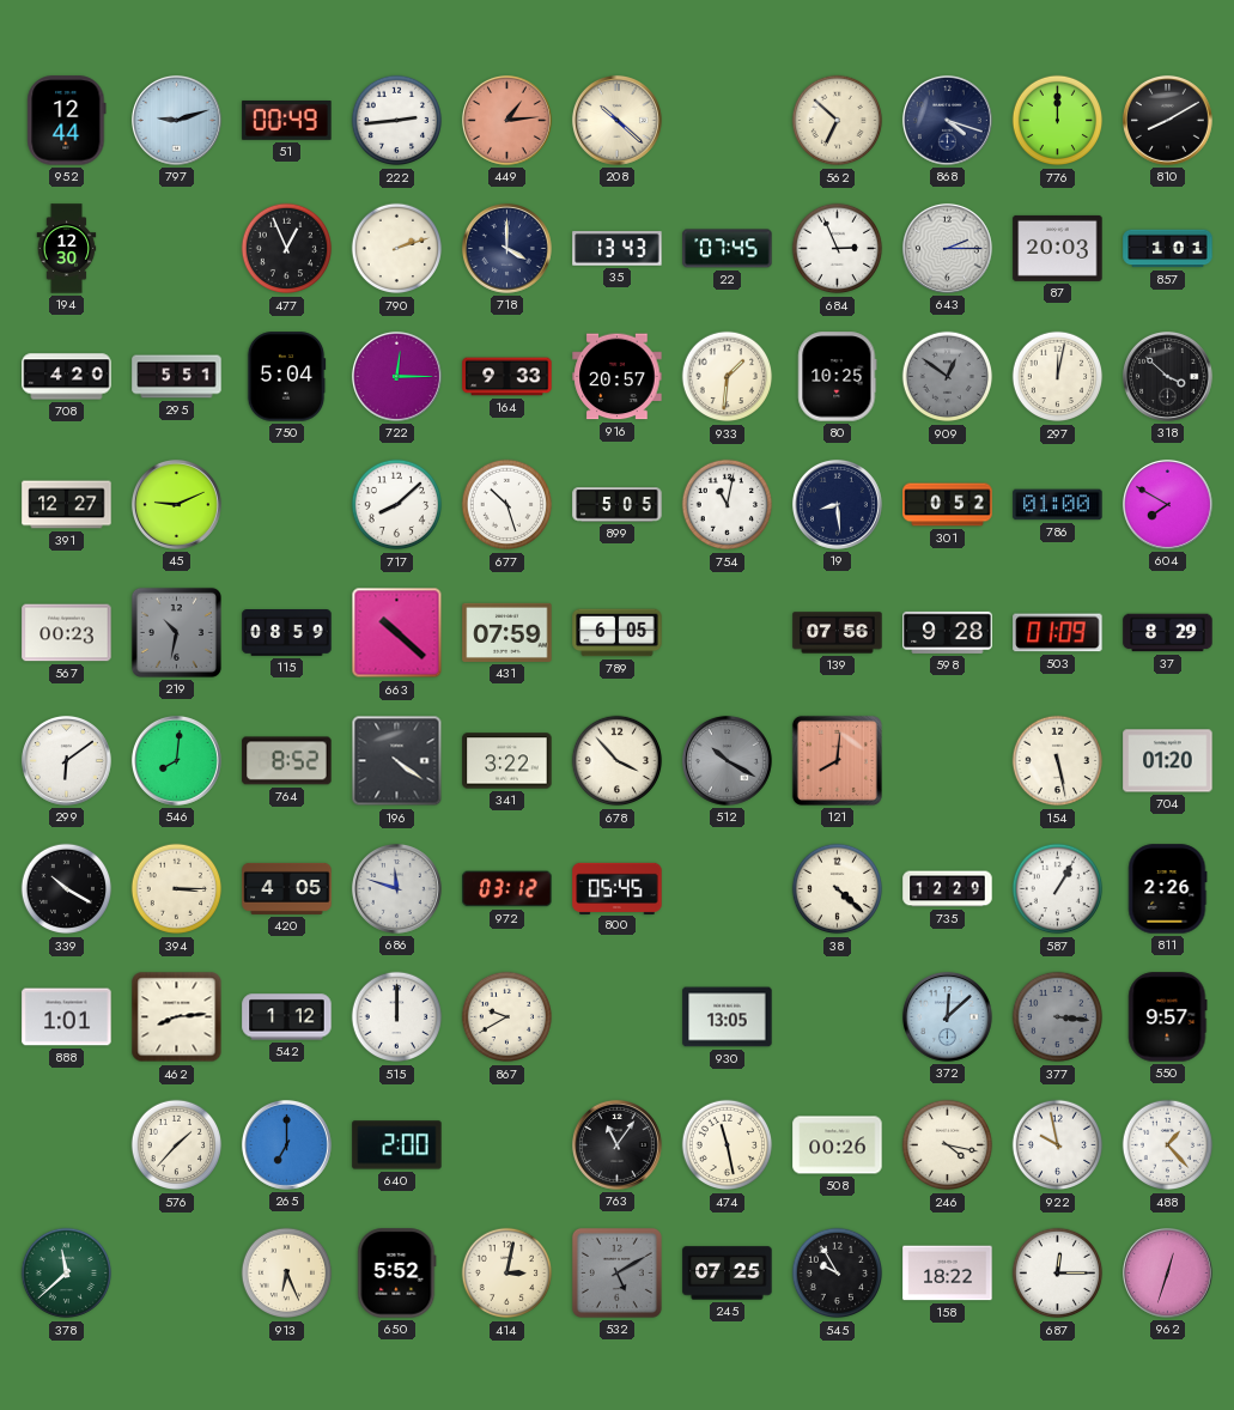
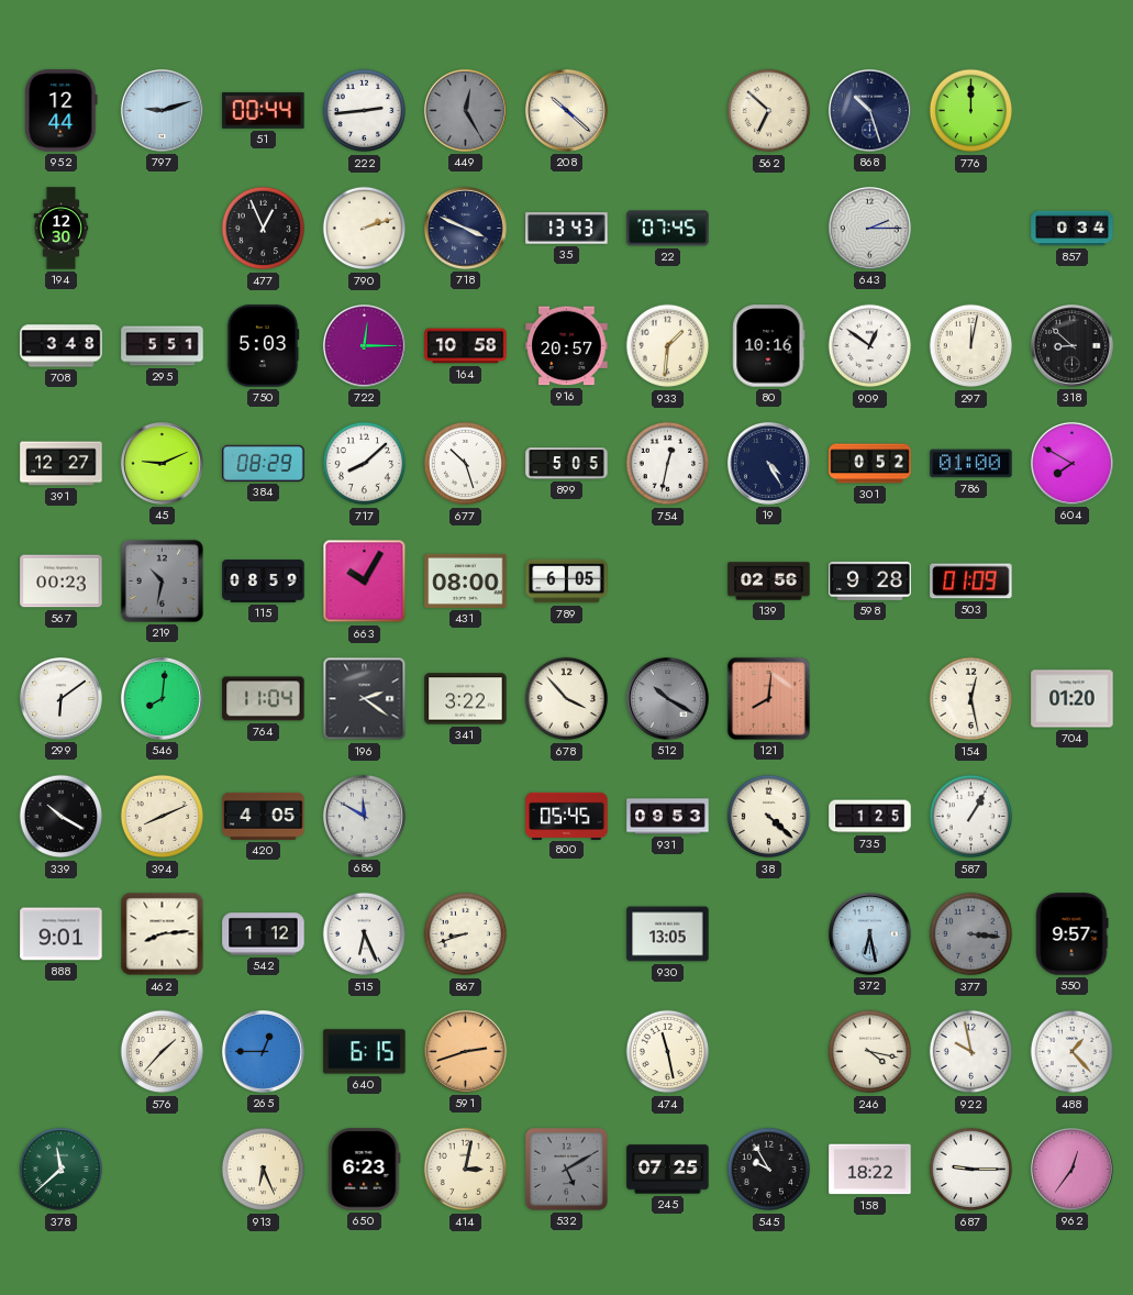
51: 00:49 -> 00:44 (264, 110)
449: 1:14 -> 12:25 (465, 110)
449 dial: salmon -> grey (465, 110)
868: 4:18 -> 10:27 (869, 110)
810: 8:10 -> none (1167, 120)
718: 4:00 -> 3:49 (465, 228)
684: 2:56 -> none (838, 249)
87: 20:03 -> none (1058, 248)
857: 1:01 -> 0:34 (1073, 229)
708: 4:20 -> 3:48 (62, 346)
750: 5:04 -> 5:03 (263, 346)
164: 9:33 -> 10:58 (466, 346)
80: 10:25 -> 10:16 (769, 346)
909 dial: grey -> white (870, 346)
318: 3:52 -> 8:52 (1071, 345)
384: none -> 08:29 (264, 463)
754: 11:02 -> 12:32 (668, 464)
19: 8:29 -> 4:25 (768, 463)
663: 10:22 -> 10:05 (365, 582)
431: 07:59 -> 08:00 (466, 580)
139: 07:56 -> 02:56 (769, 582)
37: 8:29 -> none (1168, 633)
764: 8:52 -> 11:04 (264, 699)
196: 4:21 -> 2:21 (365, 699)
154: 5:28 -> 12:28 (971, 699)
394: 3:15 -> 8:11 (163, 817)
686: 11:48 -> 11:50 (364, 816)
972: 03:12 -> none (507, 889)
931: none -> 09:53 (668, 817)
735: 12:29 -> 1:25 (870, 817)
811: 2:26 -> none (1167, 889)
888: 1:01 -> 9:01 (62, 934)
515: 12:00 -> 6:26 (365, 934)
867: 9:40 -> 8:42 (466, 934)
372: 12:08 -> 6:28 (869, 933)
265: 7:00 -> 12:45 (263, 1051)
640: 2:00 -> 6:15 (365, 1052)
591: none -> 2:42 (465, 1051)
763: 11:06 -> none (616, 1144)
508: 00:26 -> none (838, 1145)
650: 5:52 -> 6:23 (365, 1170)
687: 12:15 -> 9:15 (971, 1170)
962: 12:33 -> 12:36 (1071, 1169)
